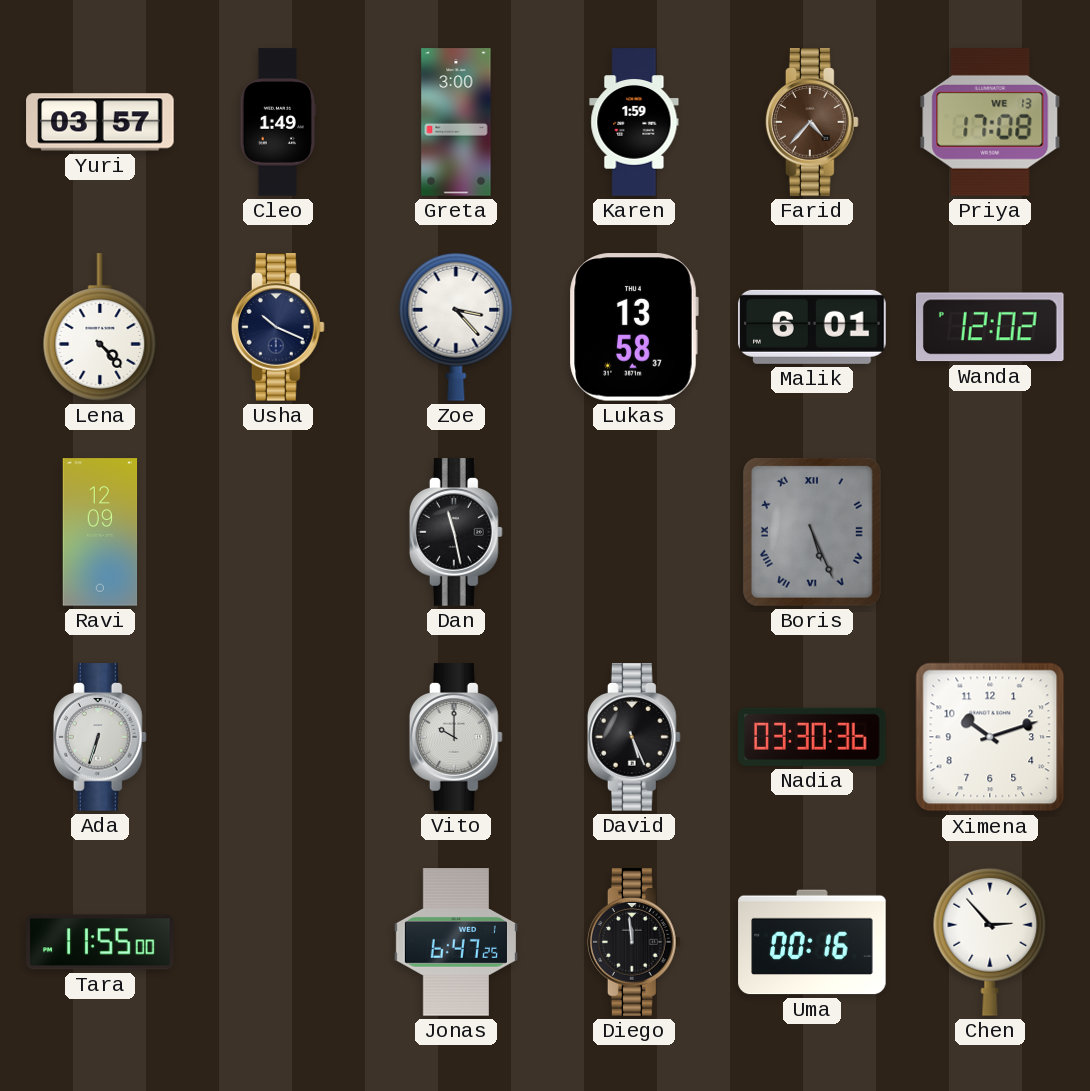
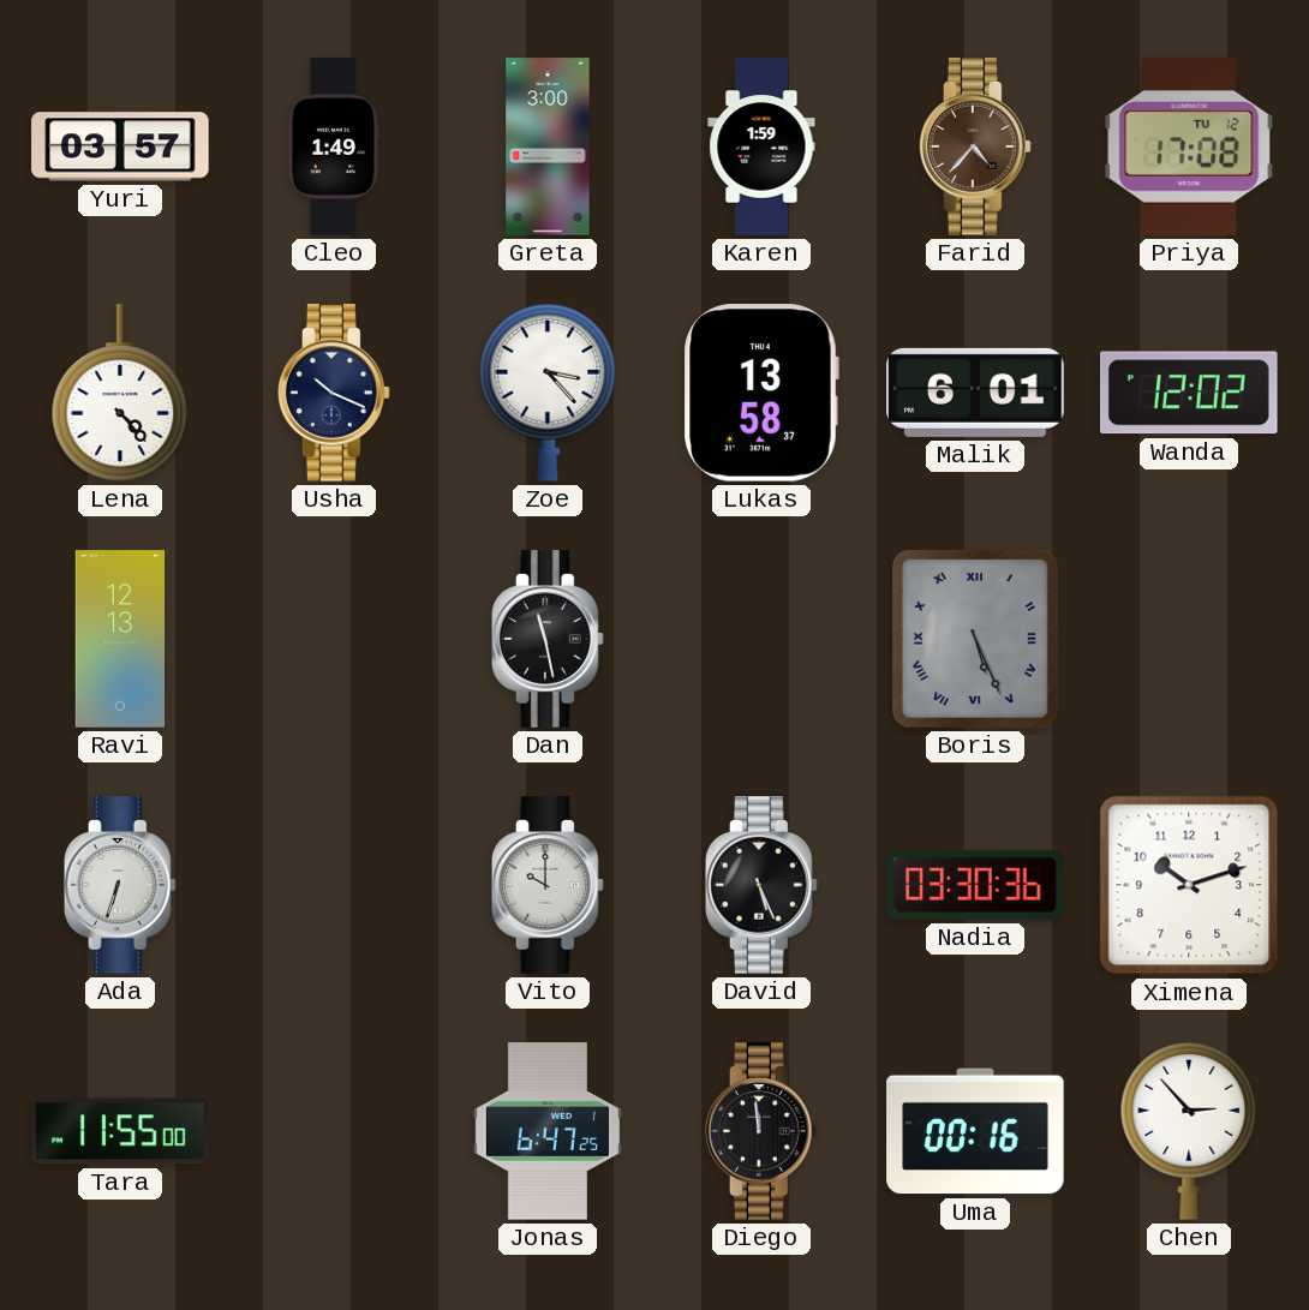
Priya date: WE 13 -> TU 12 (1189, 148)
Ravi: 12:09 -> 12:13 (120, 639)
